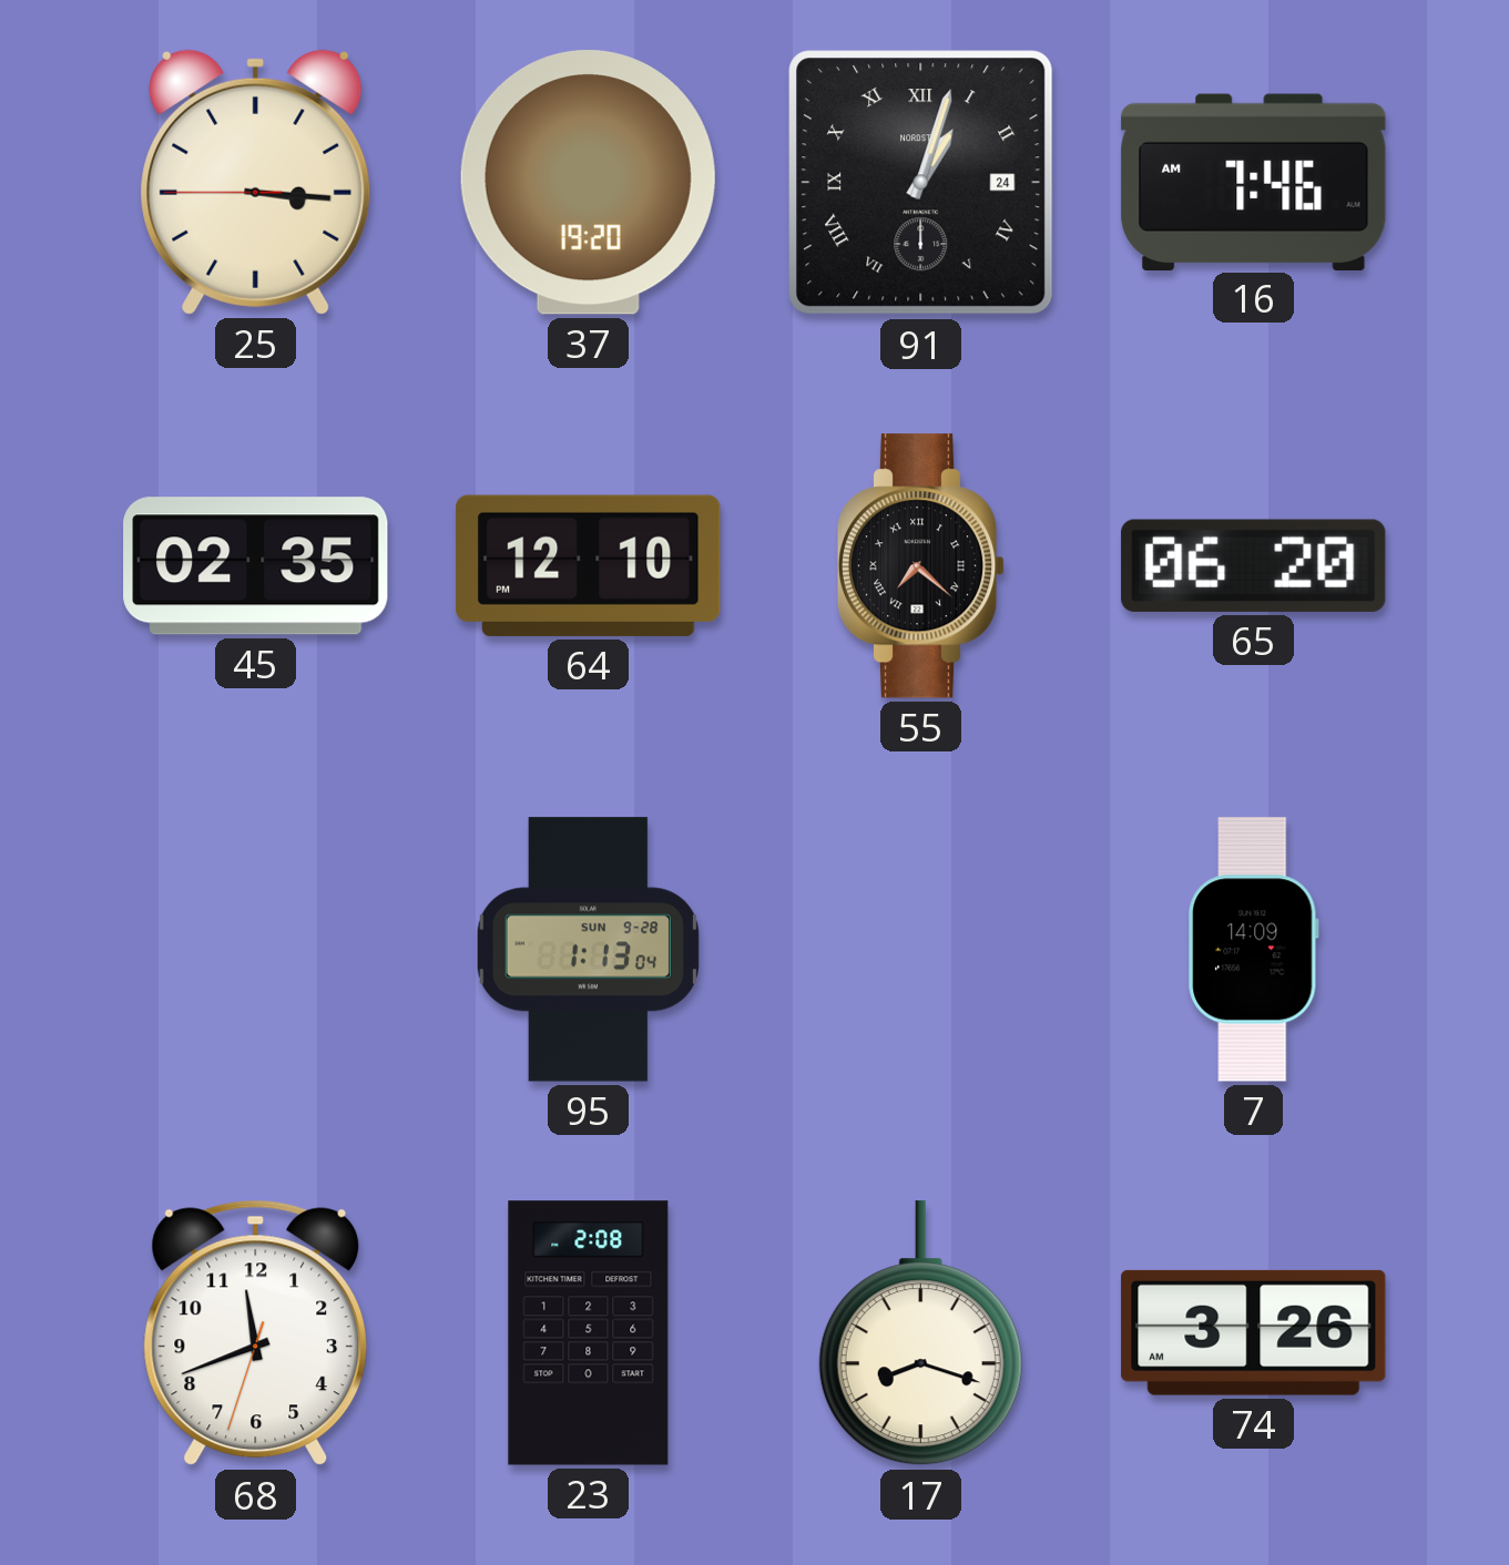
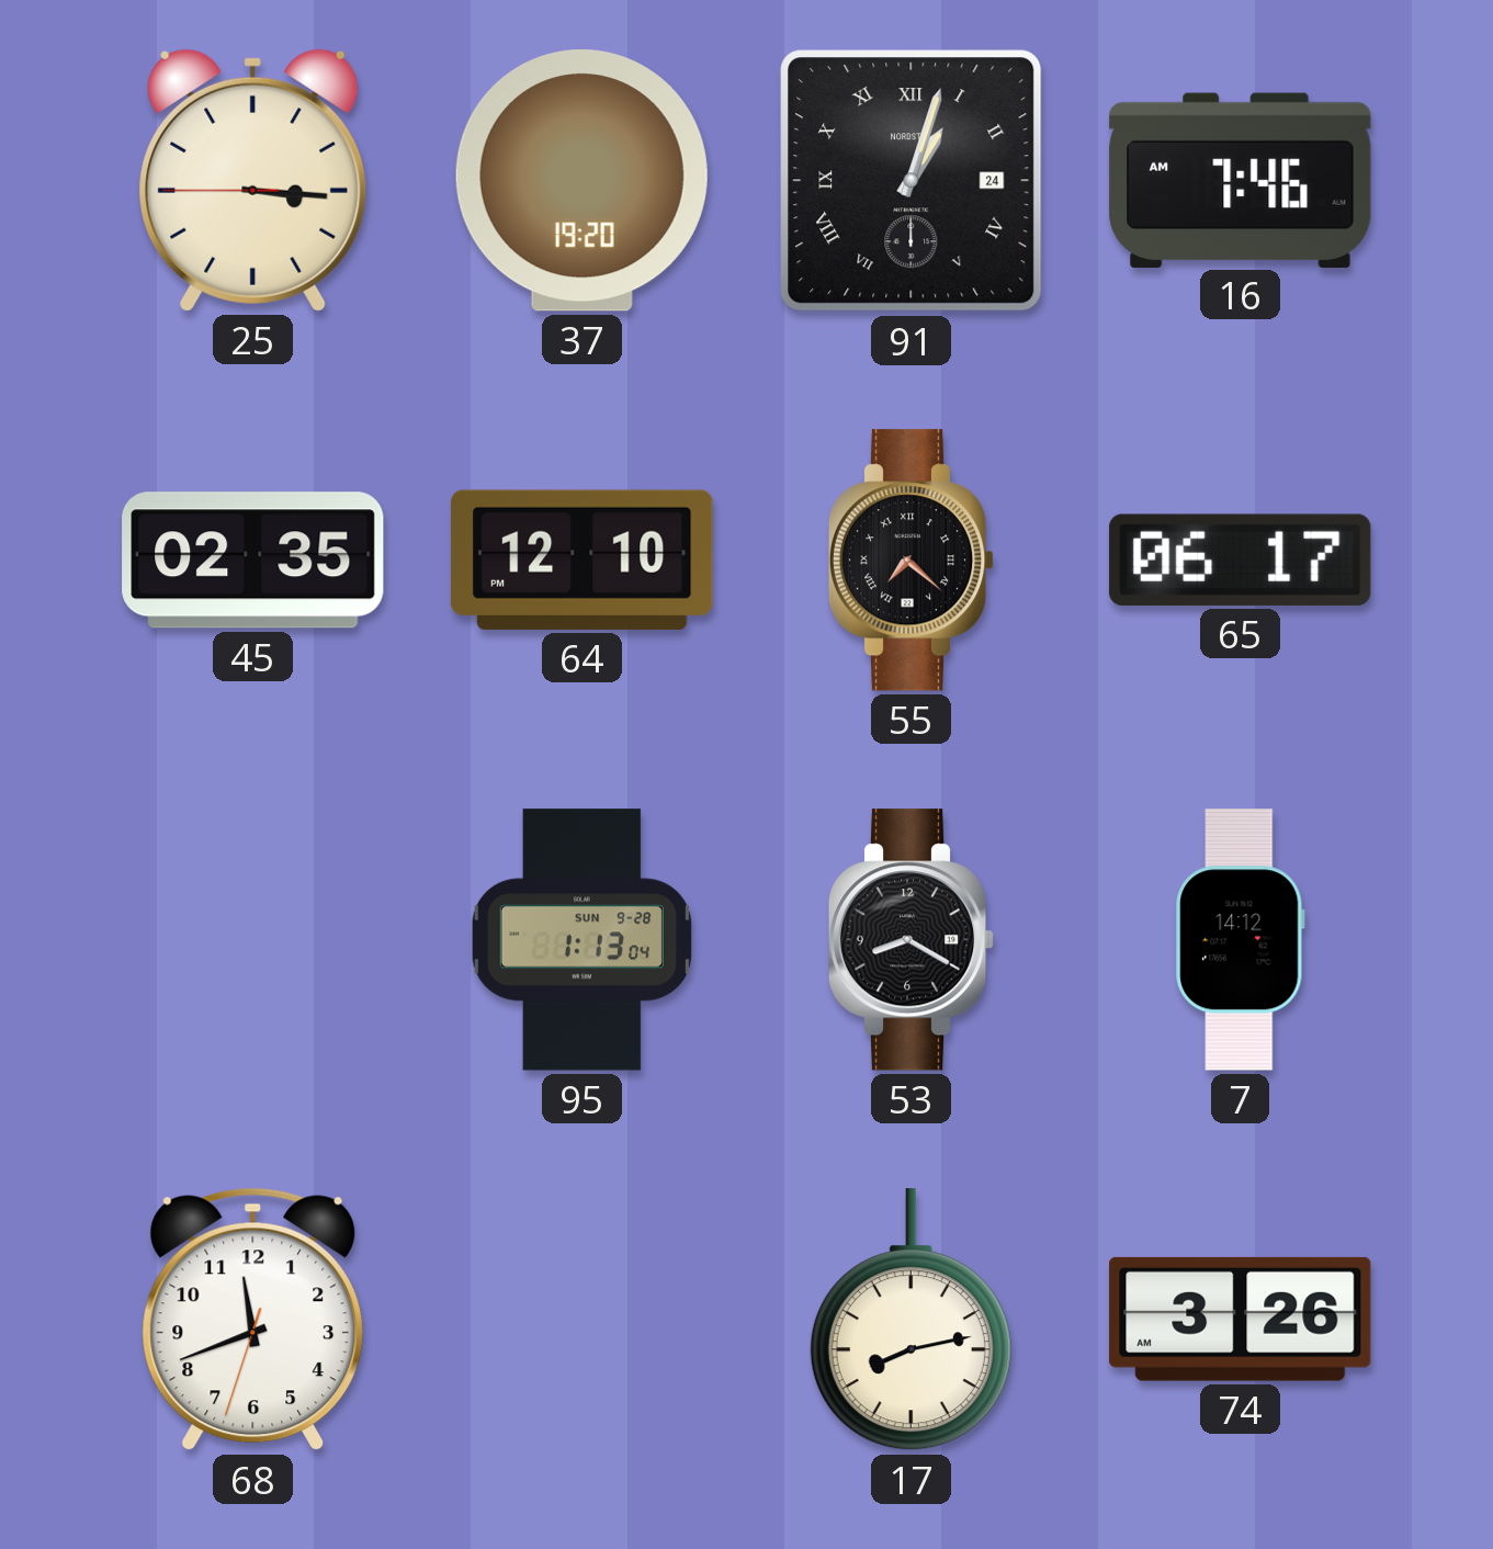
65: 06:20 -> 06:17 (1241, 559)
53: none -> 8:20 (912, 940)
7: 14:09 -> 14:12 (1241, 940)
23: 2:08 -> none (589, 1333)
17: 8:18 -> 8:13 (910, 1320)
